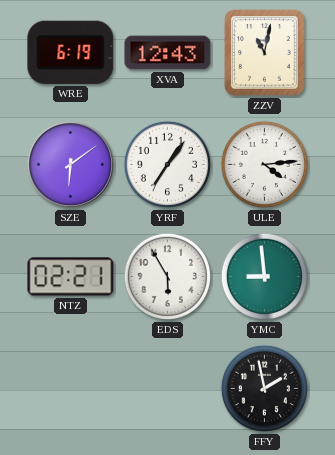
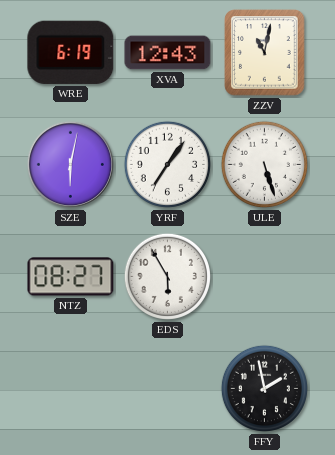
SZE: 6:09 -> 6:02 (70, 164)
ULE: 4:14 -> 5:27 (264, 164)
NTZ: 02:21 -> 08:27 (71, 277)
YMC: 8:59 -> none (264, 276)
